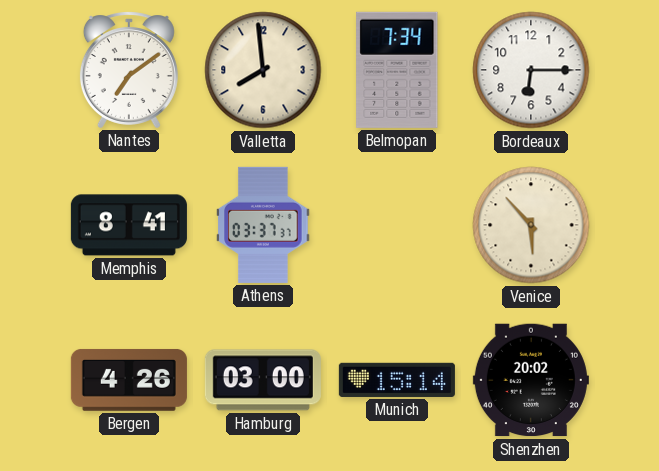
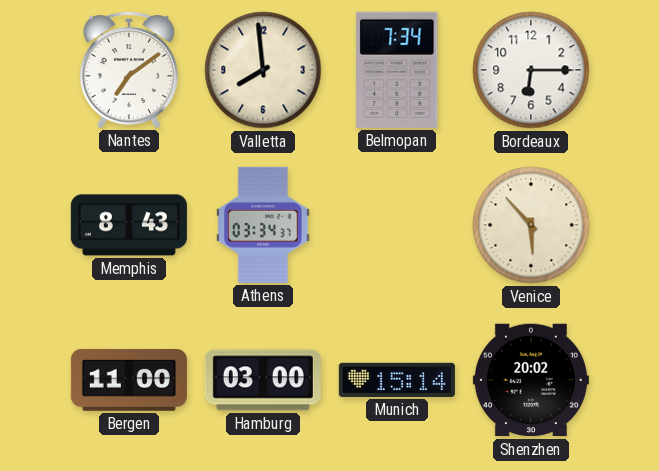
Memphis: 8:41 -> 8:43 (129, 225)
Athens: 03:37 -> 03:34 (263, 225)
Bergen: 4:26 -> 11:00 (129, 380)
